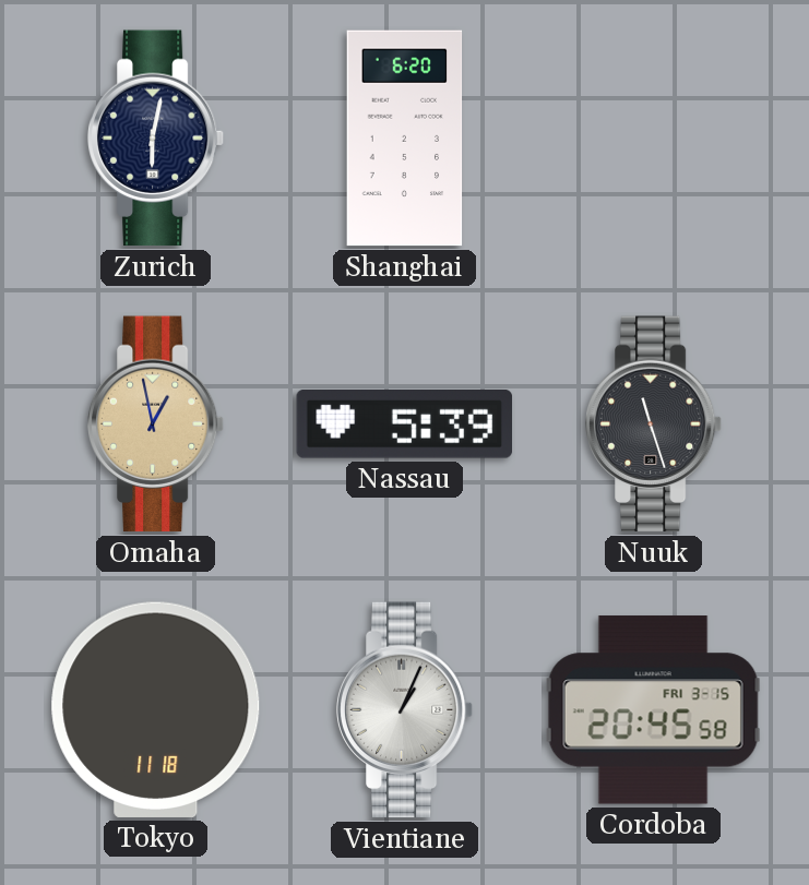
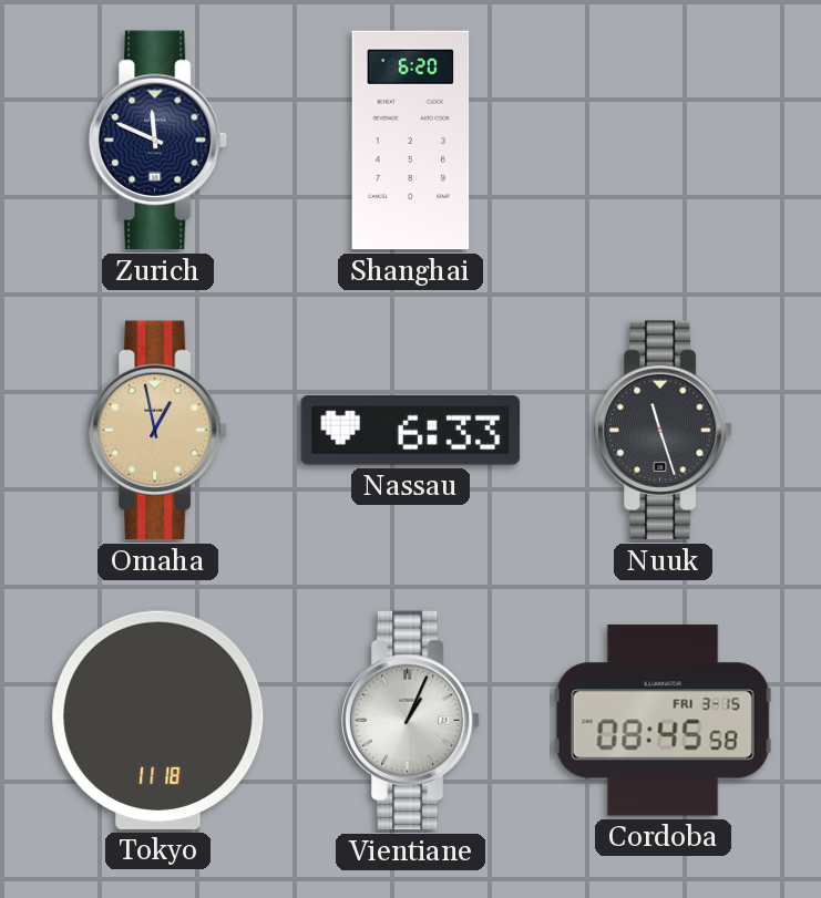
Zurich: 6:02 -> 11:49 (158, 141)
Nassau: 5:39 -> 6:33 (411, 431)
Cordoba: 20:45 -> 08:45 (663, 721)
